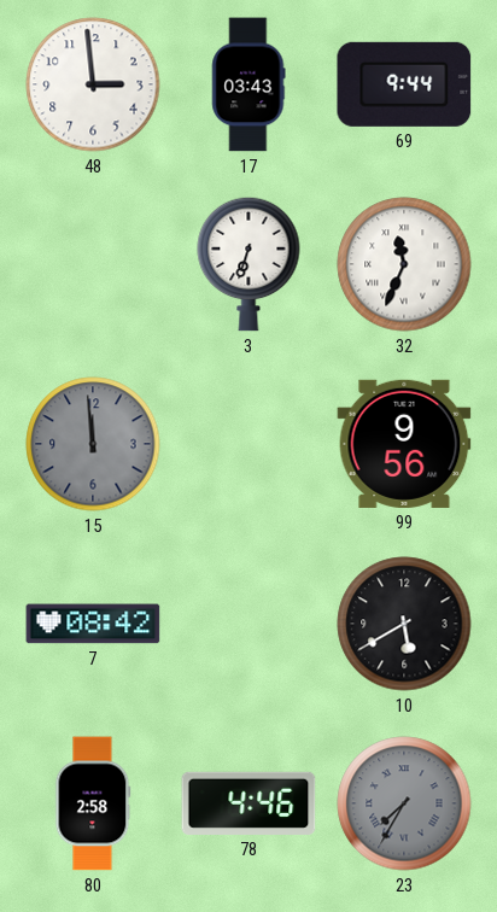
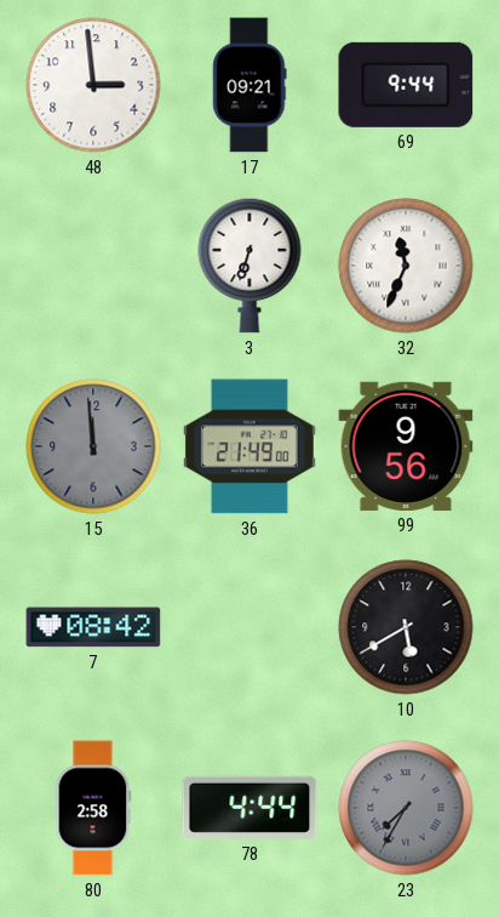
17: 03:43 -> 09:21 (249, 85)
36: none -> 21:49 (249, 446)
78: 4:46 -> 4:44 (249, 808)
